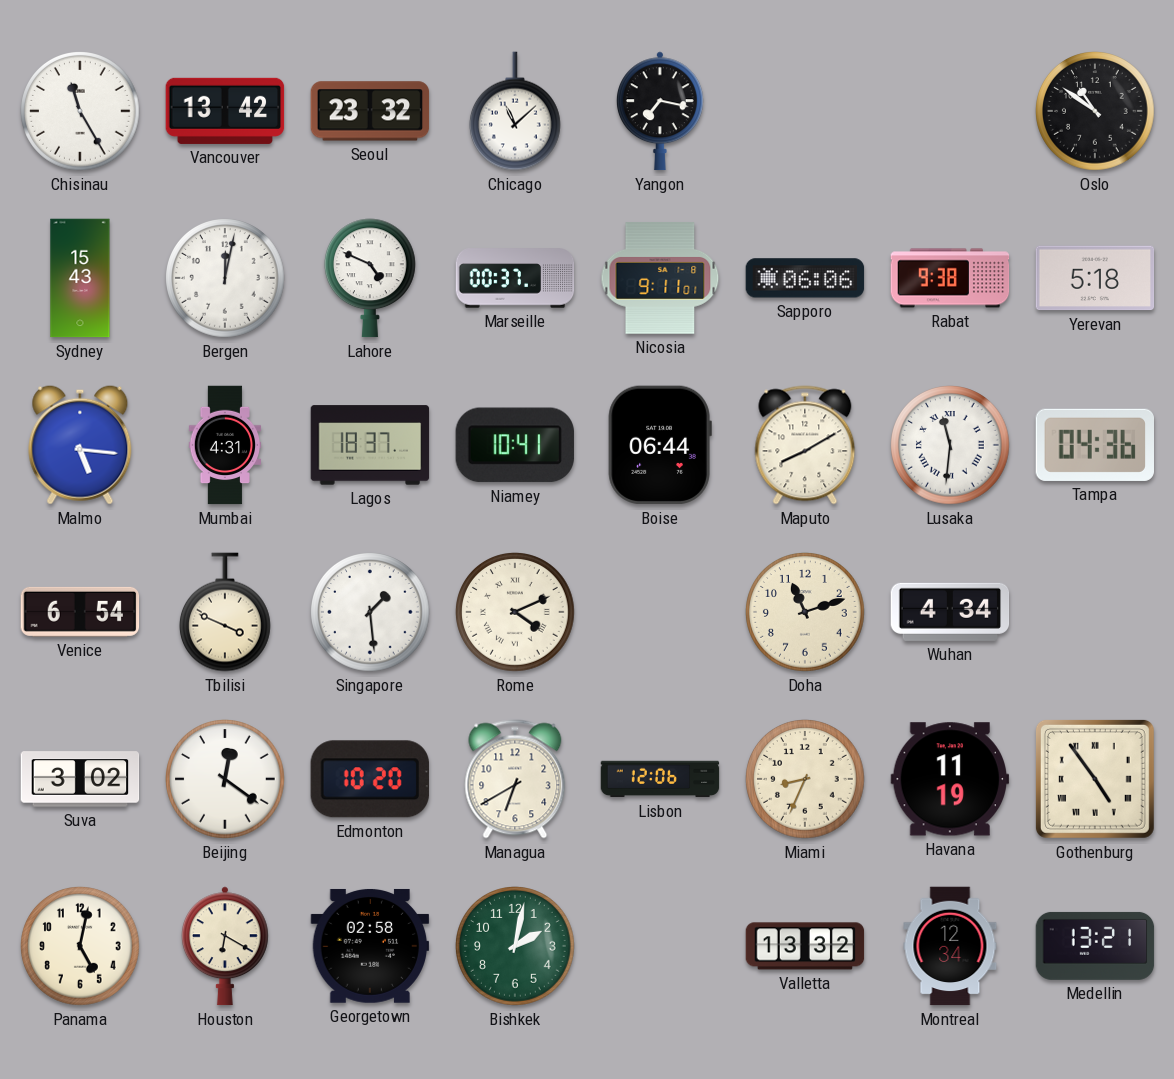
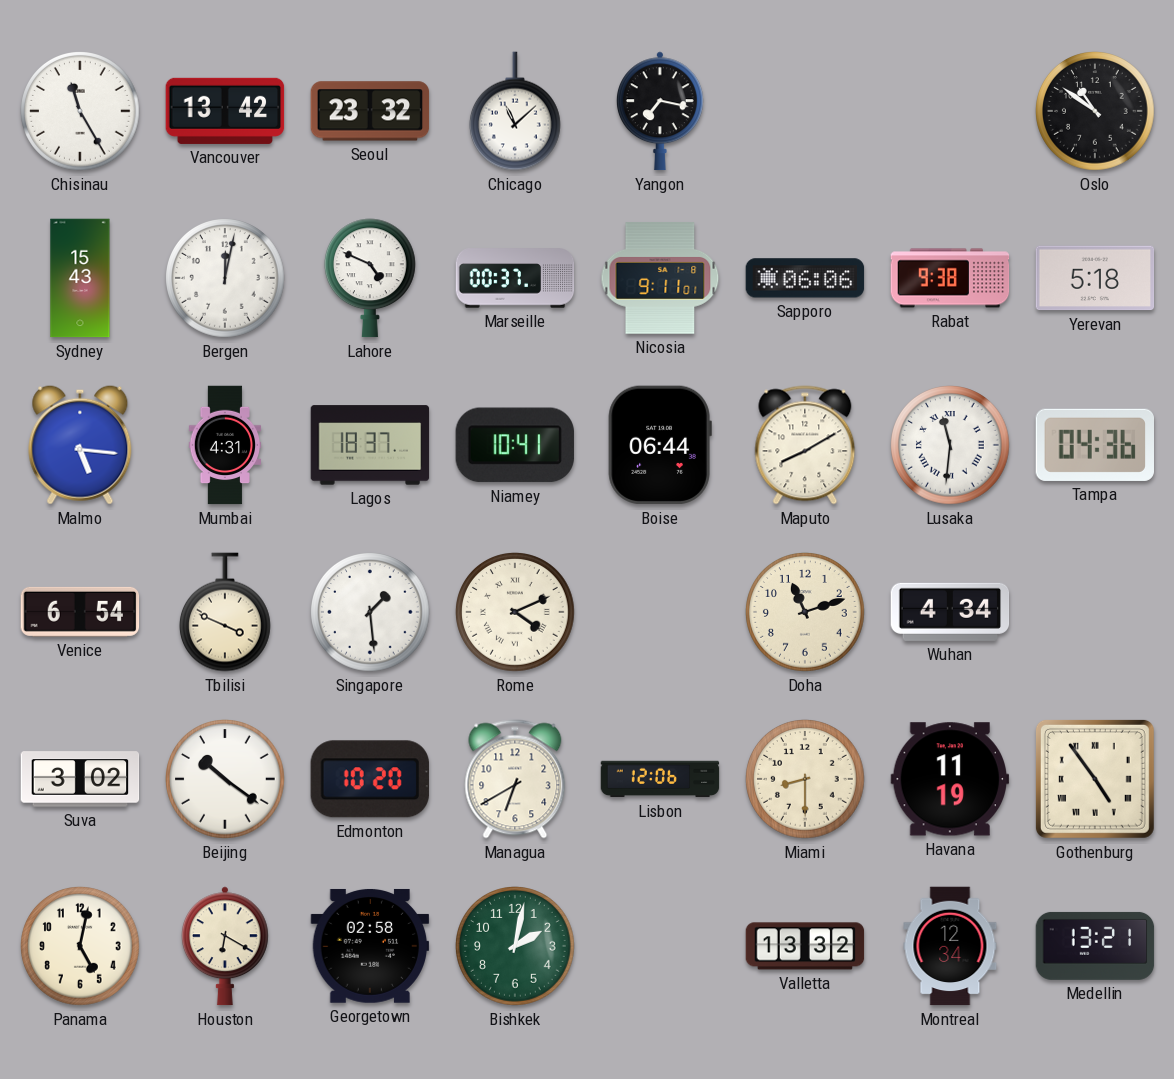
Beijing: 12:21 -> 10:21 (226, 780)
Miami: 8:34 -> 8:30 (806, 780)
